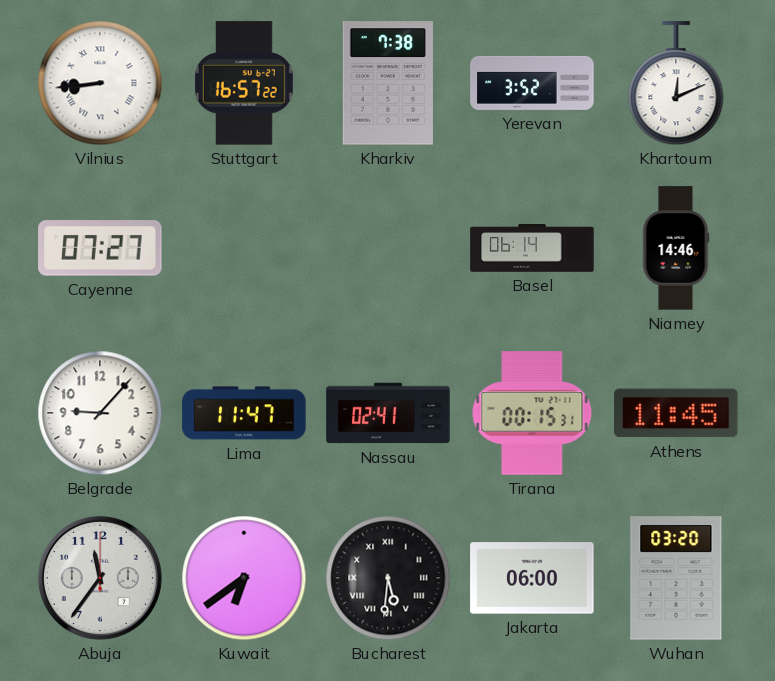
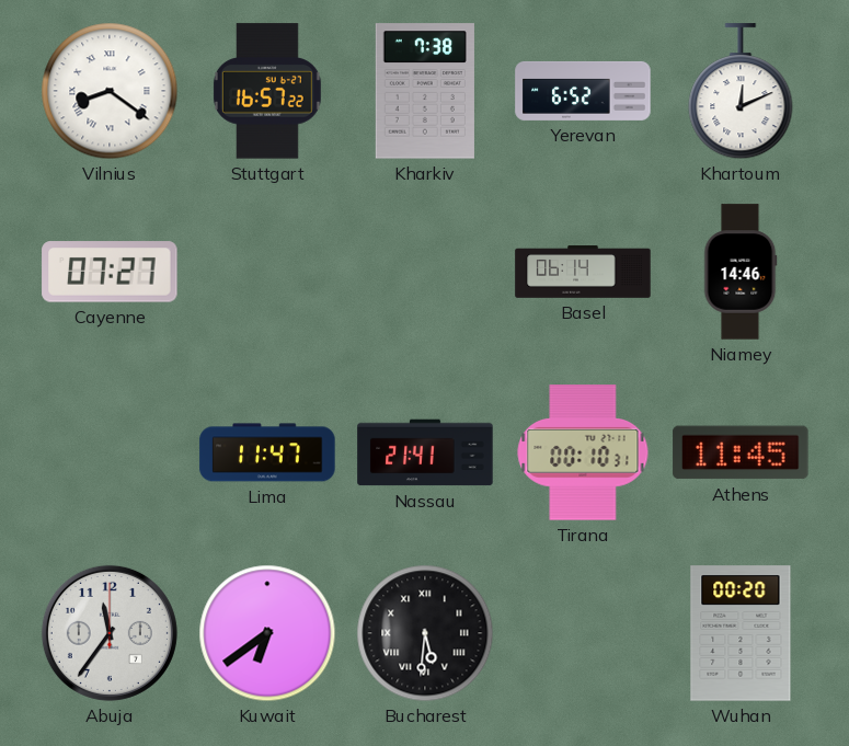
Vilnius: 8:44 -> 8:21 (110, 91)
Yerevan: 3:52 -> 6:52 (583, 91)
Belgrade: 9:07 -> none (100, 413)
Nassau: 02:41 -> 21:41 (425, 452)
Tirana: 00:15 -> 00:10 (583, 452)
Jakarta: 06:00 -> none (532, 578)
Wuhan: 03:20 -> 00:20 (741, 633)
